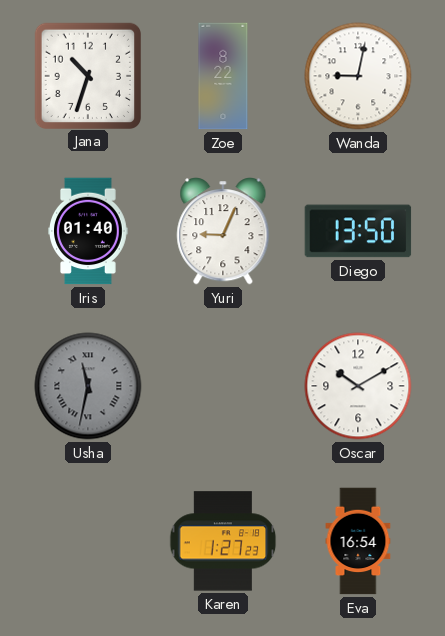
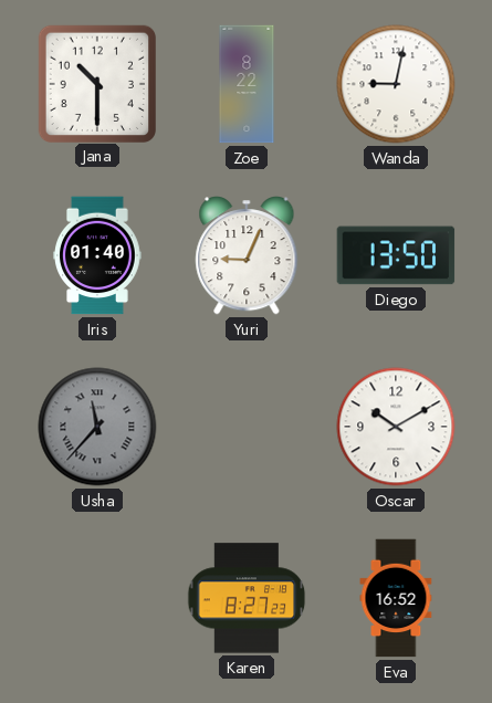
Jana: 10:33 -> 10:30 (96, 83)
Usha: 11:32 -> 11:37 (97, 427)
Karen: 1:27 -> 8:27 (247, 598)
Eva: 16:54 -> 16:52 (396, 598)
